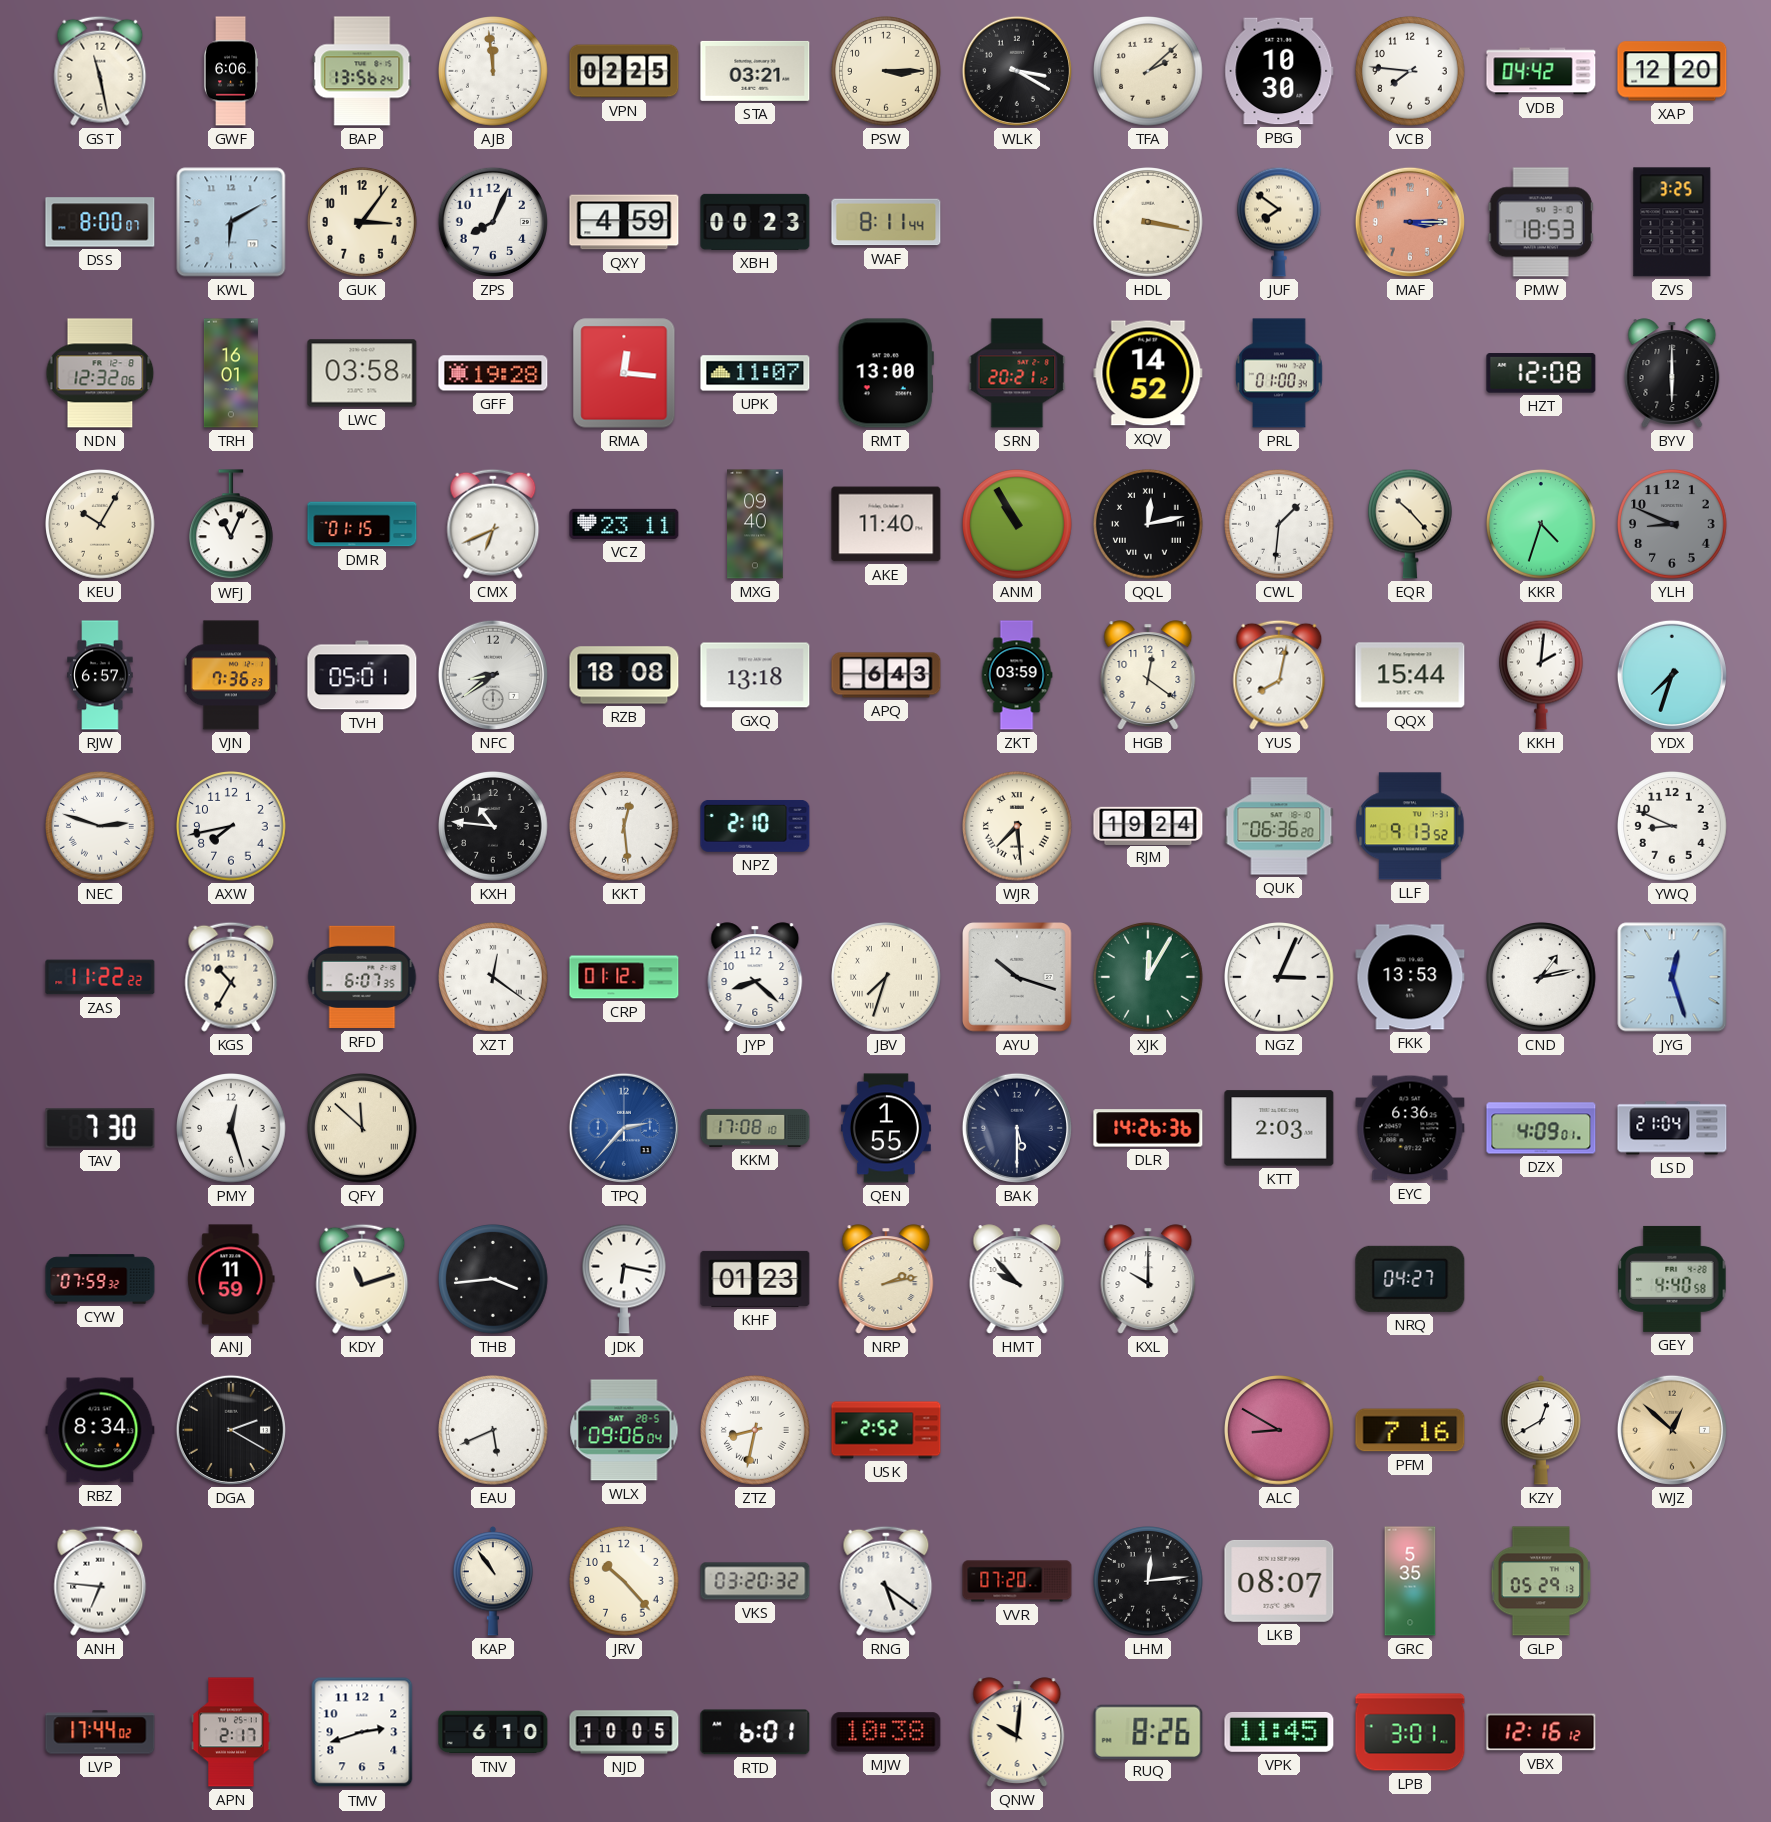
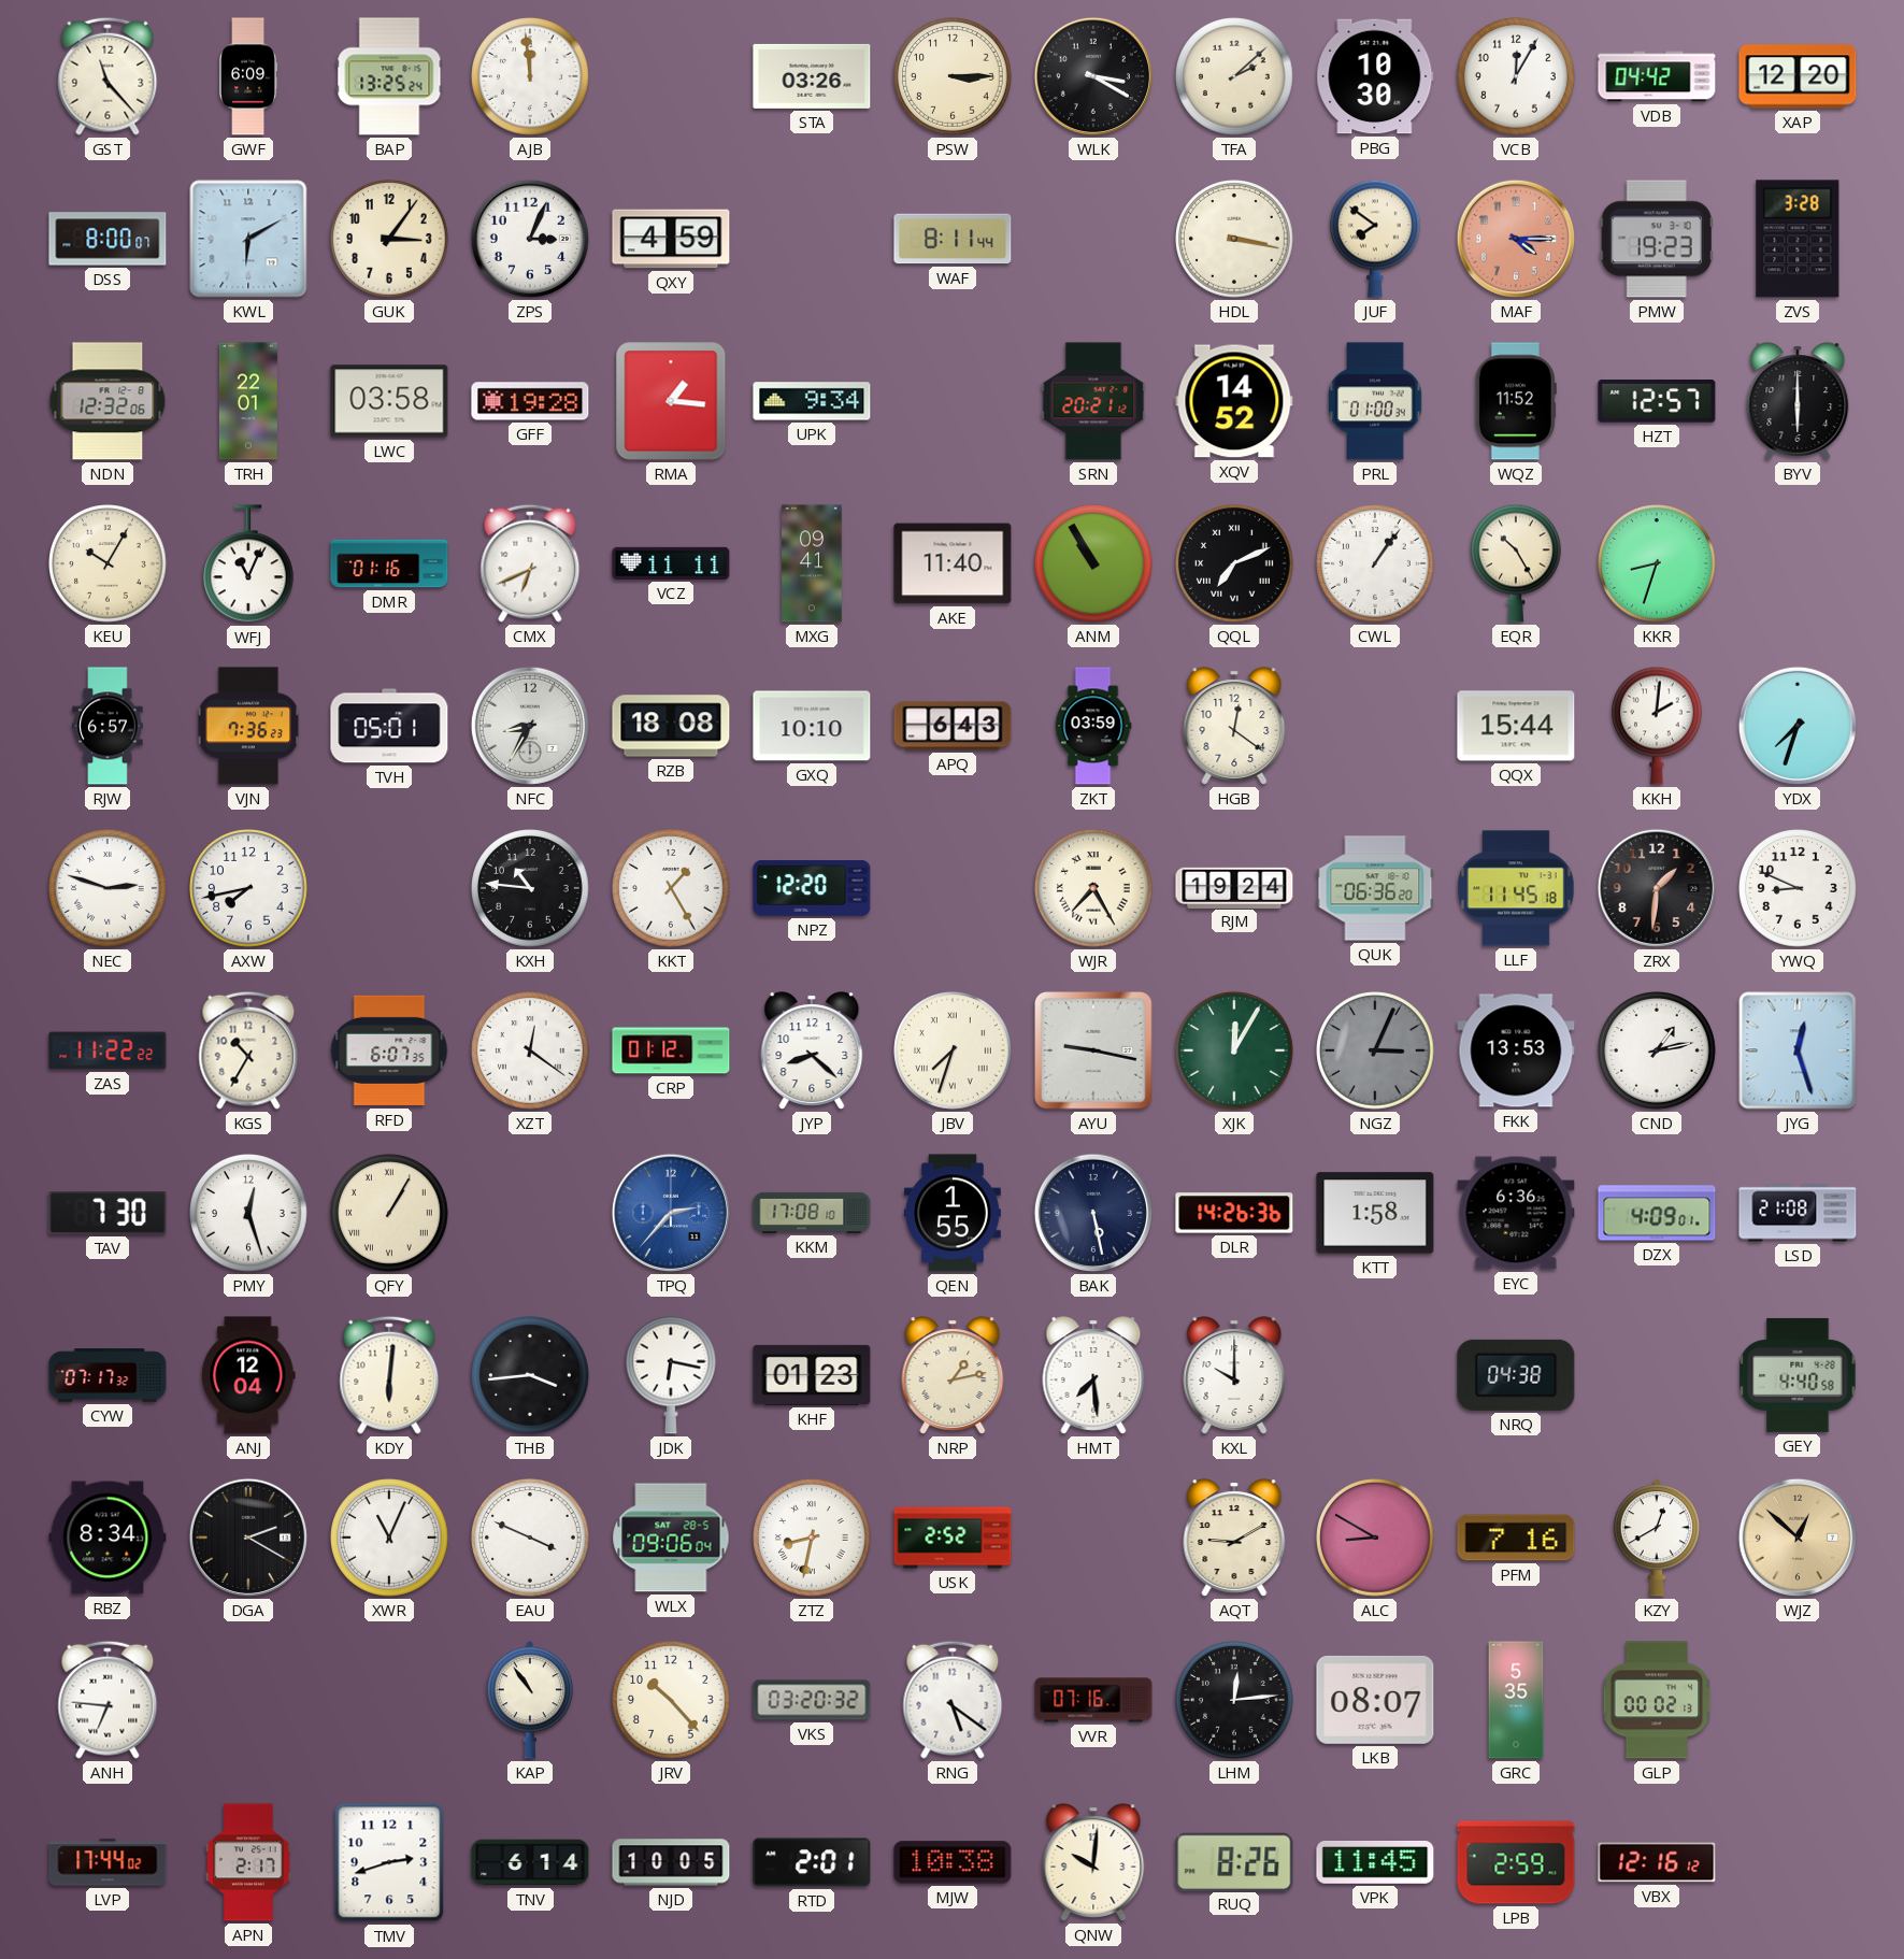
GST: 11:28 -> 11:23 (108, 76)
GWF: 6:06 -> 6:09 (248, 76)
BAP: 13:56 -> 13:25 (389, 76)
VPN: 02:25 -> none (624, 71)
STA: 03:21 -> 03:26 (812, 76)
VCB: 7:46 -> 12:05 (1516, 76)
ZPS: 8:04 -> 3:04 (530, 239)
XBH: 00:23 -> none (755, 222)
MAF: 3:15 -> 4:15 (1516, 239)
PMW: 18:53 -> 19:23 (1657, 239)
ZVS: 3:25 -> 3:28 (1798, 239)
TRH: 16:01 -> 22:01 (248, 401)
RMA: 12:16 -> 1:16 (671, 401)
UPK: 11:07 -> 9:34 (812, 401)
RMT: 13:00 -> none (886, 373)
WQZ: none -> 11:52 (1516, 401)
HZT: 12:08 -> 12:57 (1657, 401)
DMR: 01:15 -> 01:16 (389, 563)
VCZ: 23:11 -> 11:11 (671, 563)
MXG: 09:40 -> 09:41 (812, 563)
QQL: 12:13 -> 7:11 (1234, 563)
CWL: 1:31 -> 1:06 (1375, 563)
EQR: 10:23 -> 10:25 (1517, 563)
KKR: 4:33 -> 8:33 (1657, 563)
YLH: 8:49 -> none (1672, 524)
NFC: 8:39 -> 8:35 (530, 726)
GXQ: 13:18 -> 10:10 (812, 726)
YUS: 8:02 -> none (1279, 675)
KKT: 12:29 -> 1:25 (671, 888)
NPZ: 2:10 -> 12:20 (812, 889)
WJR: 7:29 -> 7:25 (1093, 888)
LLF: 9:13 -> 11:45 (1516, 888)
ZRX: none -> 1:31 (1657, 888)
AYU: 10:18 -> 9:17 (1093, 1050)
NGZ dial: white -> grey (1375, 1050)
QFY: 11:52 -> 1:05 (389, 1213)
BAK: 5:30 -> 5:28 (1093, 1213)
KTT: 2:03 -> 1:58 (1375, 1213)
LSD: 21:04 -> 21:08 (1798, 1213)
CYW: 07:59 -> 07:17 (108, 1375)
ANJ: 11:59 -> 12:04 (248, 1375)
KDY: 11:12 -> 6:01 (389, 1375)
NRP: 2:13 -> 1:13 (953, 1375)
HMT: 9:53 -> 7:29 (1093, 1375)
NRQ: 04:27 -> 04:38 (1516, 1375)
XWR: none -> 11:04 (389, 1538)
EAU: 5:41 -> 3:49 (530, 1538)
AQT: none -> 9:10 (1234, 1538)
VVR: 07:20 -> 07:16 (1093, 1700)
GLP: 05:29 -> 00:02 (1657, 1700)
TNV: 6:10 -> 6:14 (530, 1862)
RTD: 6:01 -> 2:01 (812, 1862)
LPB: 3:01 -> 2:59 (1516, 1862)
